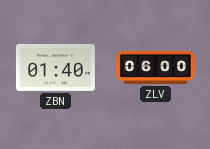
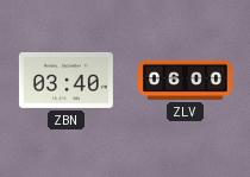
ZBN: 01:40 -> 03:40 (65, 80)
